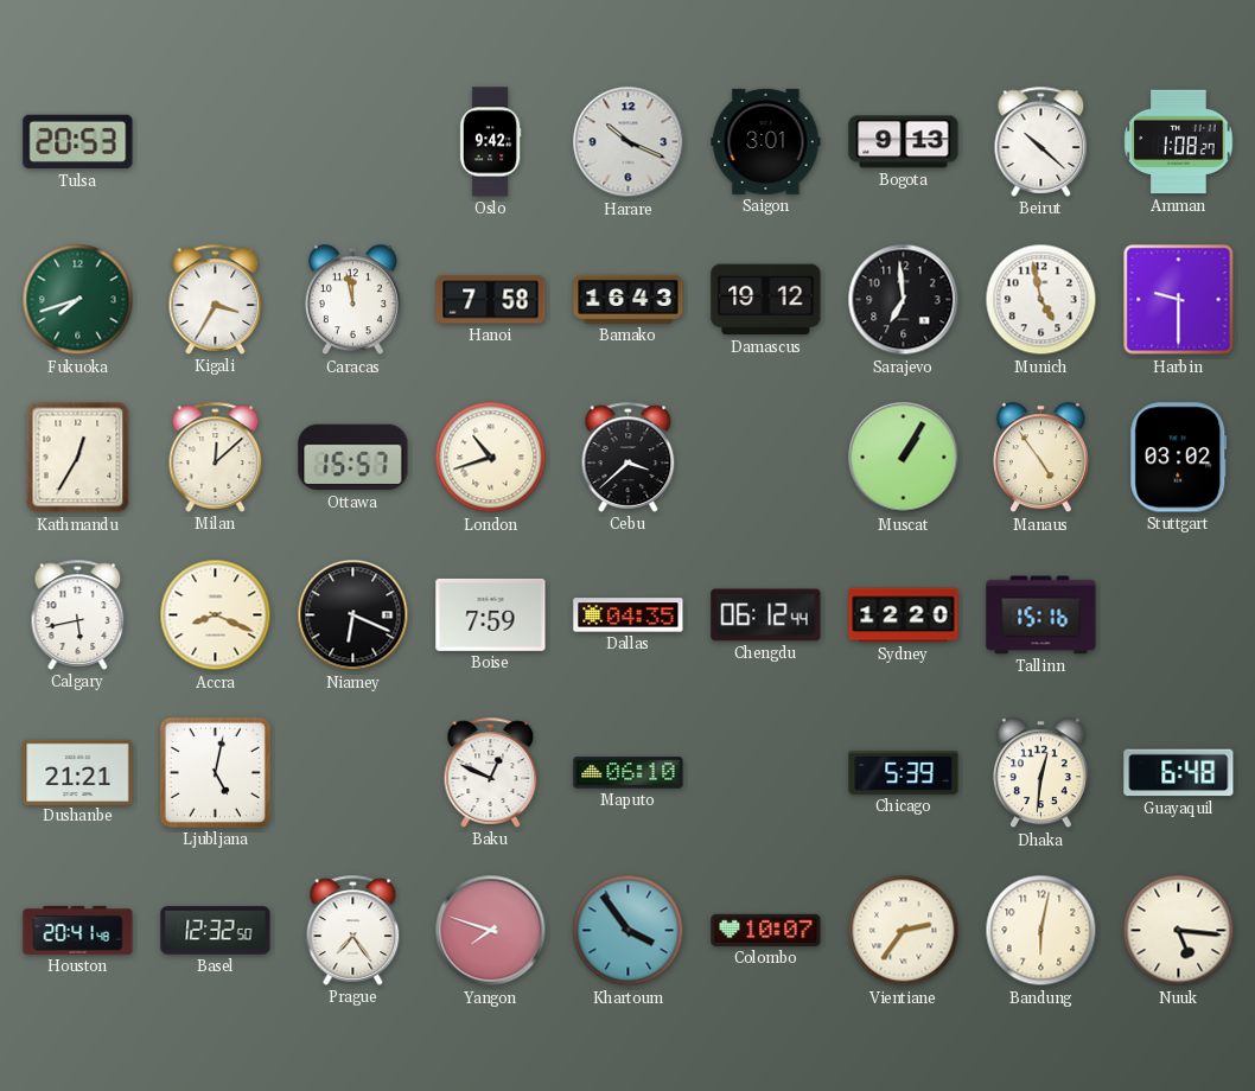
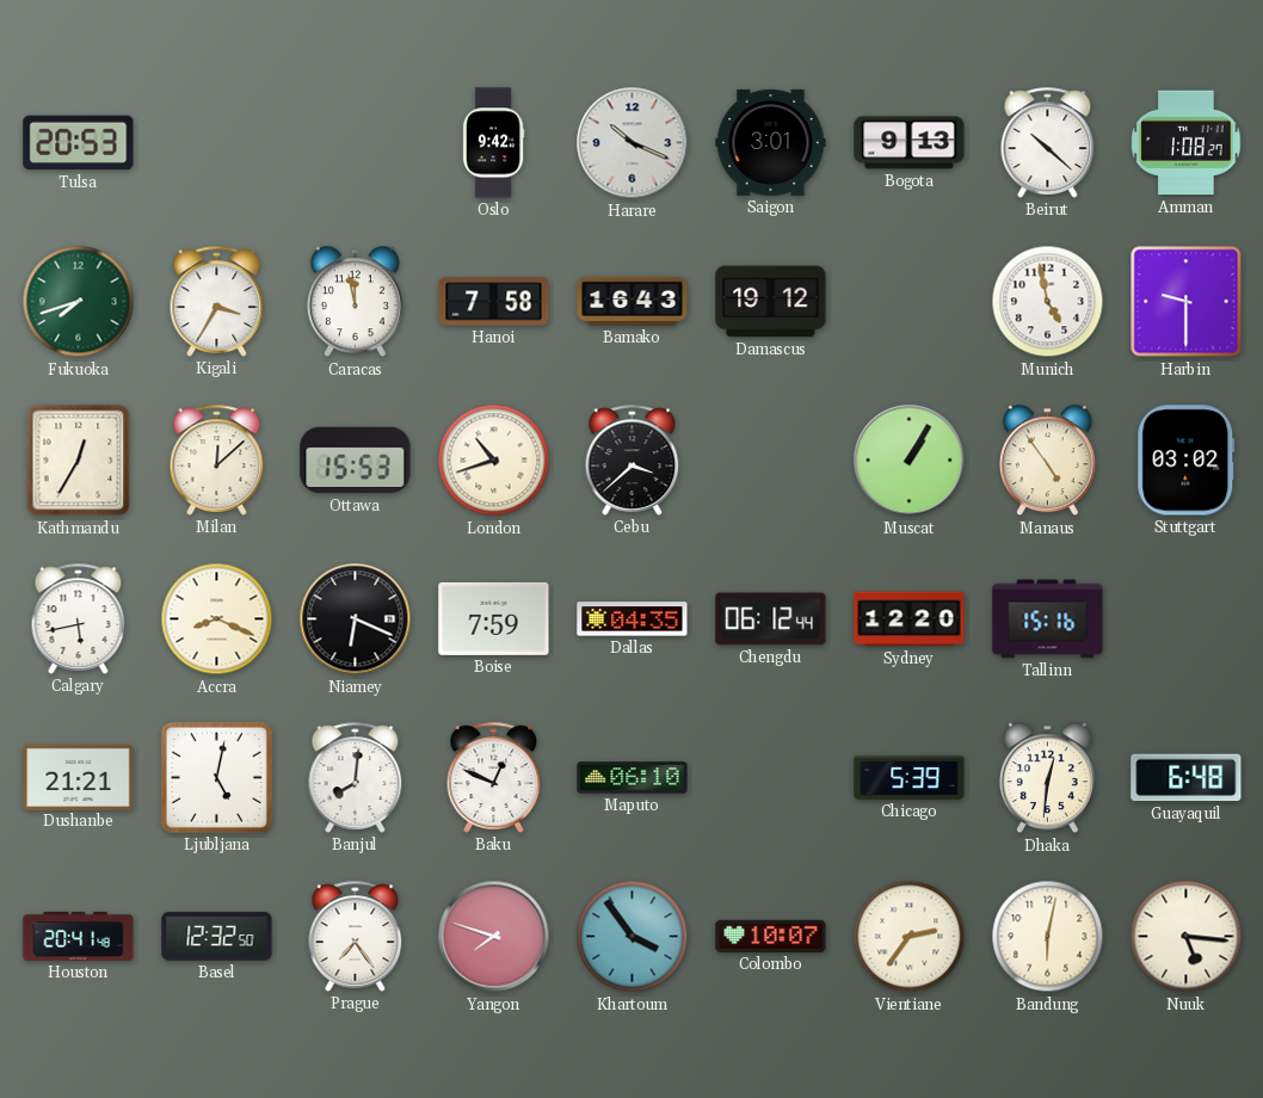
Sarajevo: 6:59 -> none (904, 300)
Ottawa: 15:57 -> 15:53 (356, 461)
Banjul: none -> 8:01 (356, 777)
